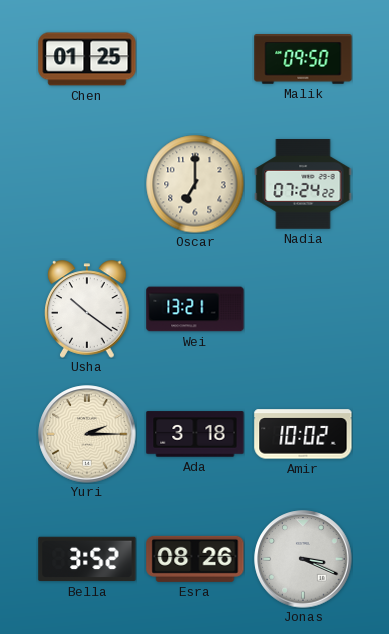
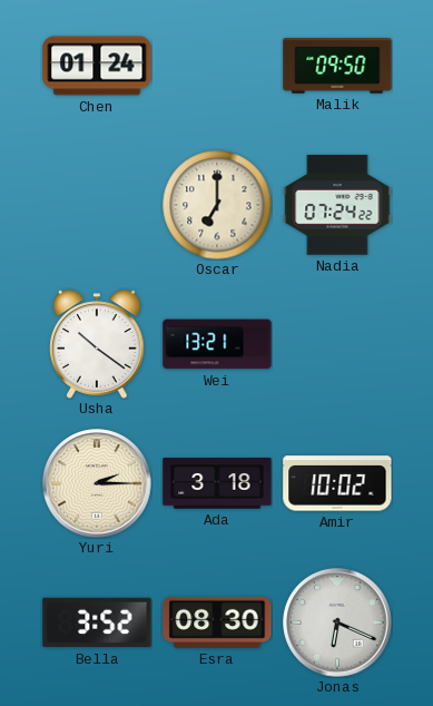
Chen: 01:25 -> 01:24 (97, 66)
Esra: 08:26 -> 08:30 (217, 622)
Jonas: 3:19 -> 6:19 (337, 622)
